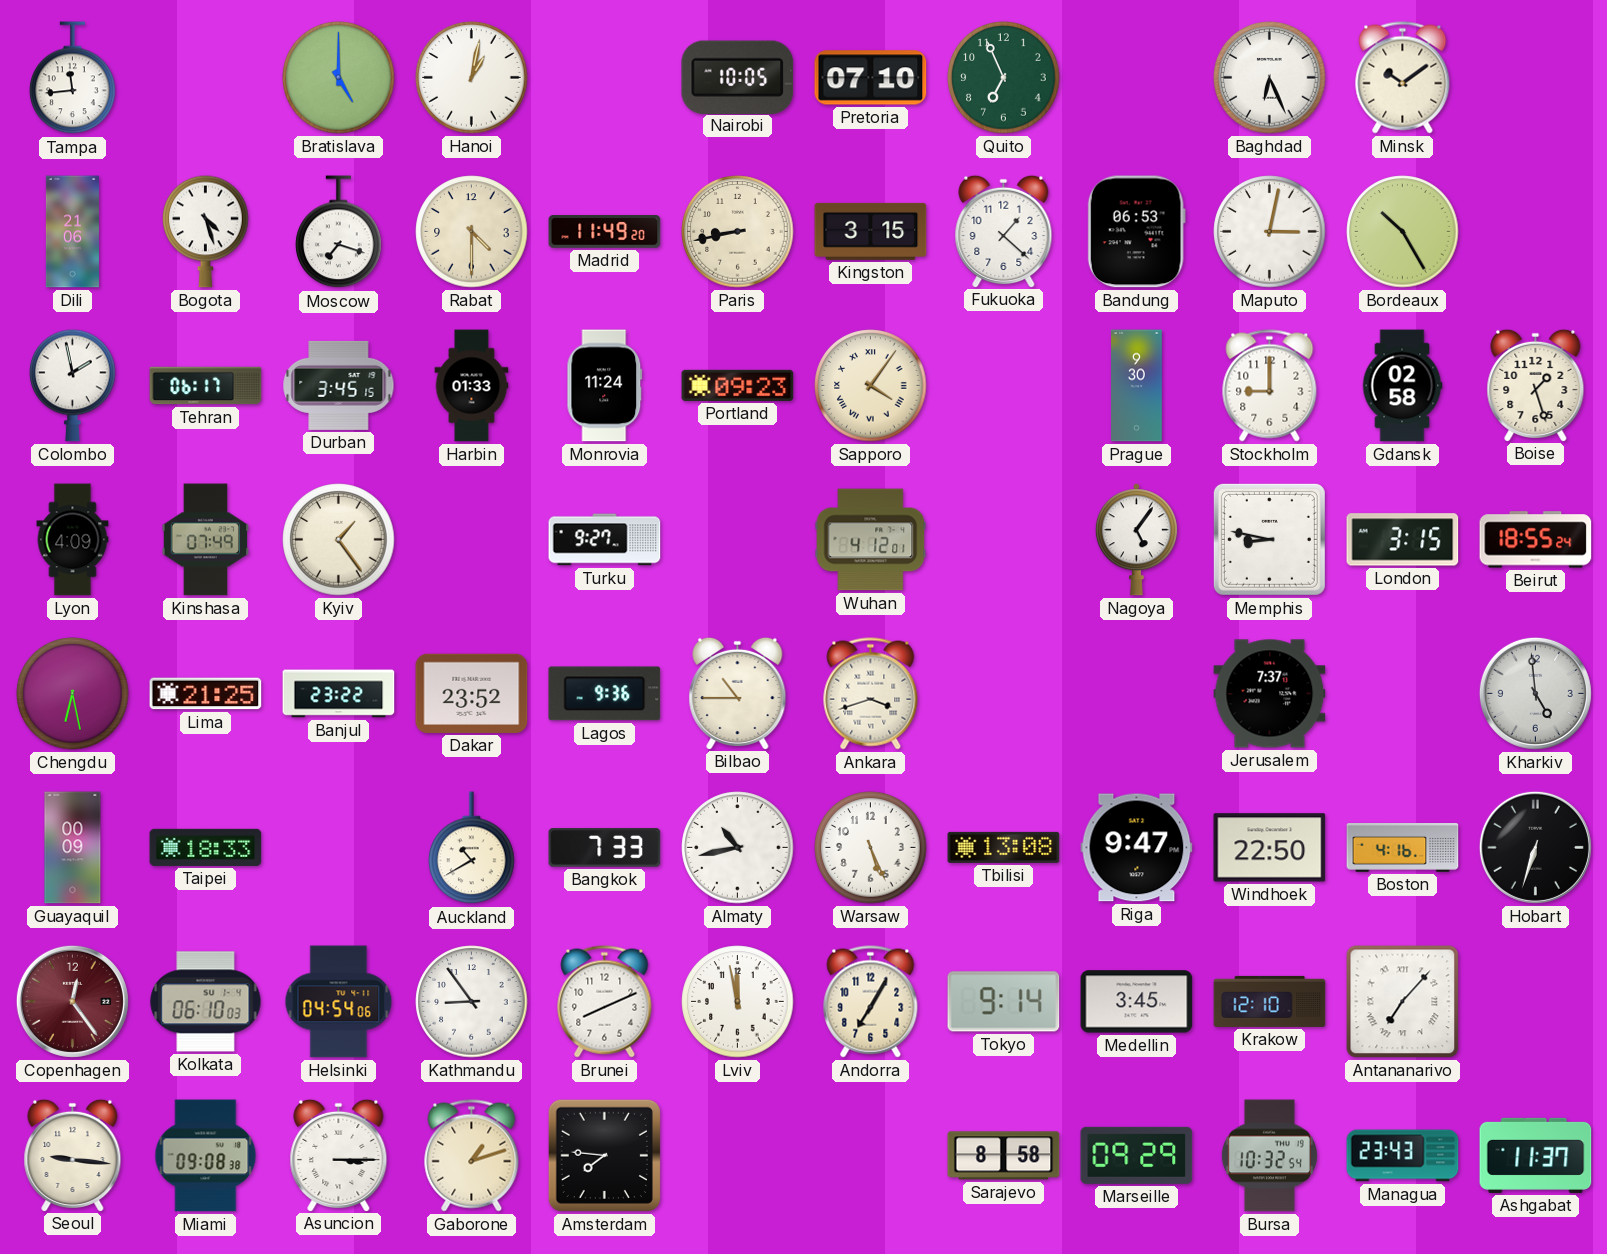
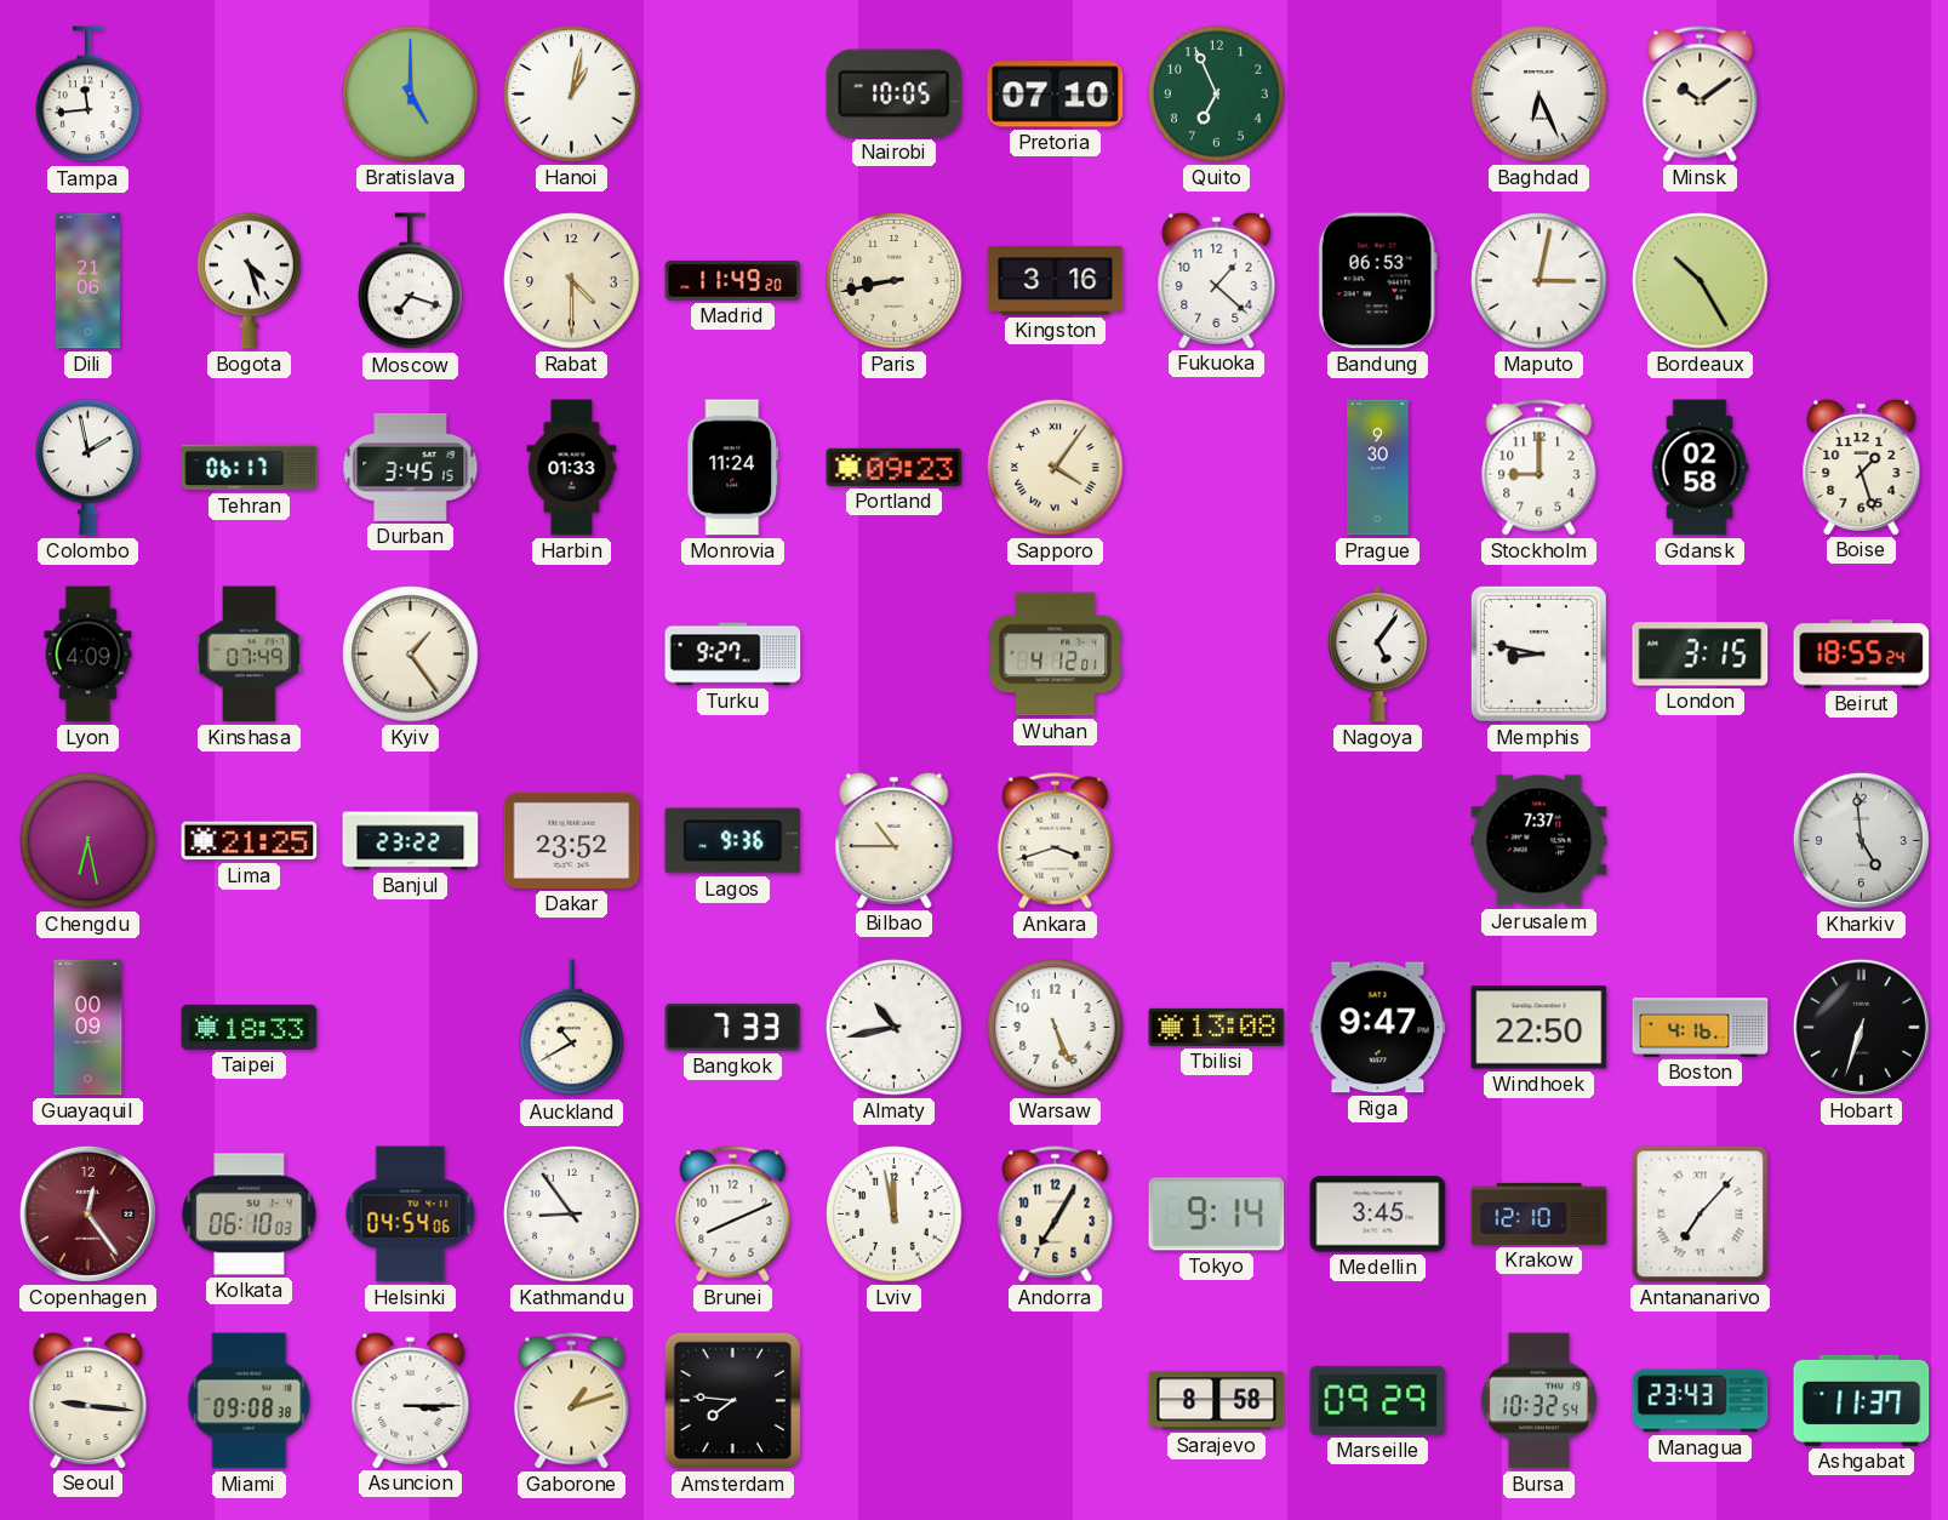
Kingston: 3:15 -> 3:16 (1056, 280)
